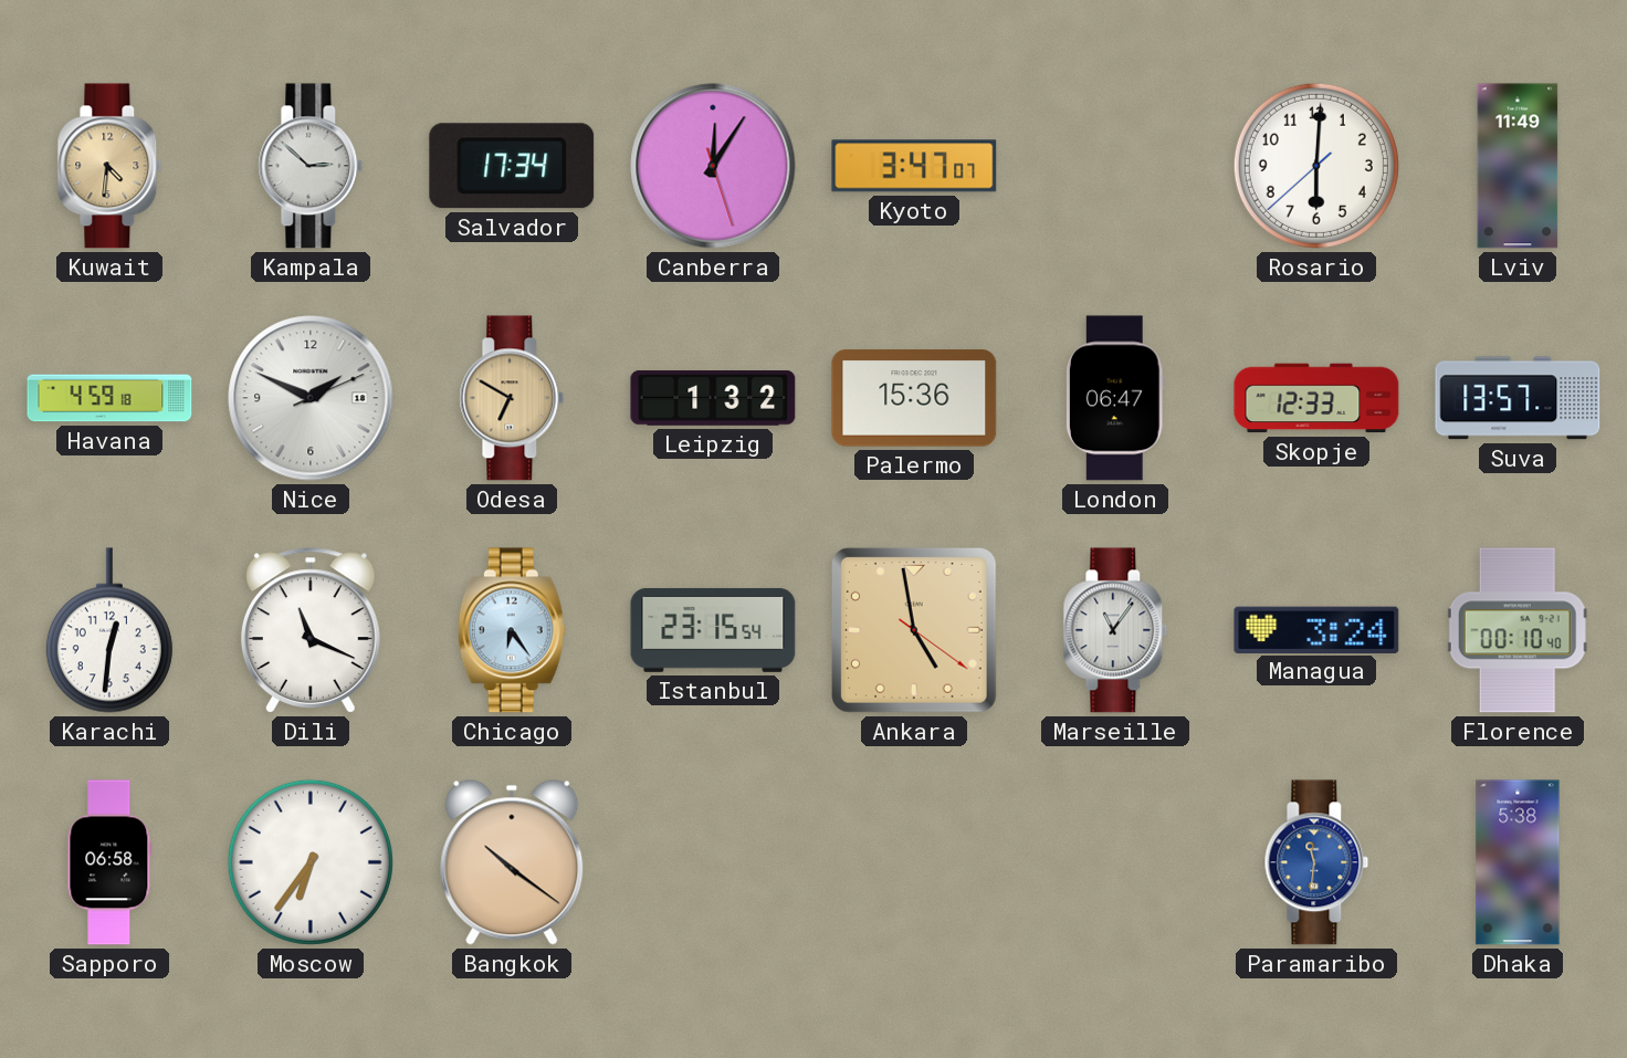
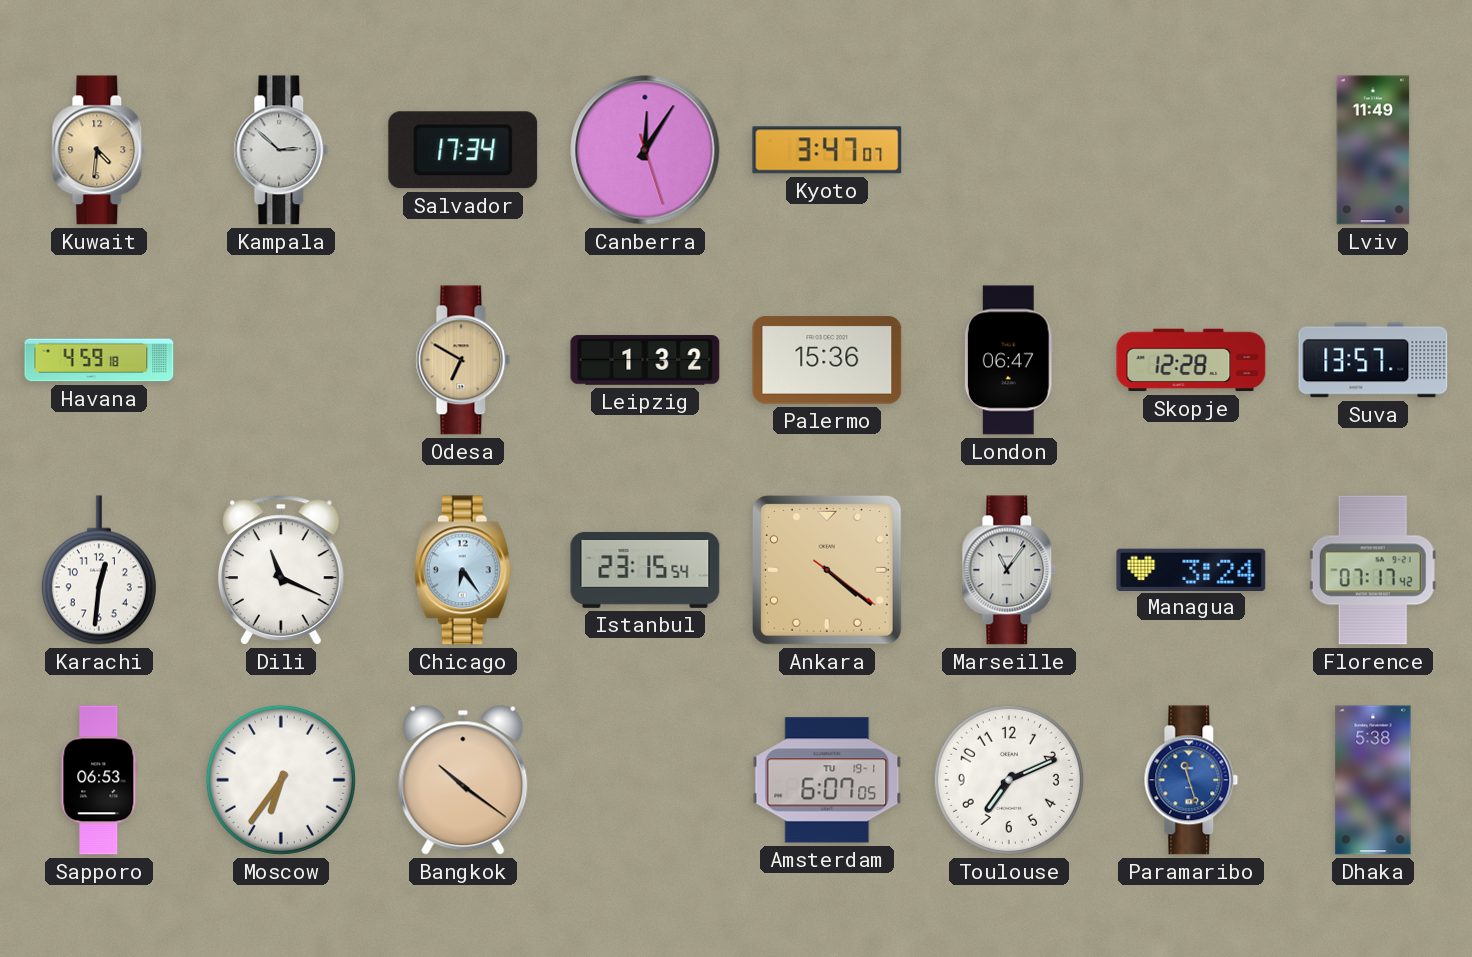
Rosario: 6:00 -> none (1316, 166)
Nice: 1:49 -> none (311, 398)
Skopje: 12:33 -> 12:28 (1191, 360)
Ankara: 4:58 -> 4:21 (827, 570)
Florence: 00:10 -> 07:17 (1373, 570)
Sapporo: 06:58 -> 06:53 (99, 780)
Amsterdam: none -> 6:07 (827, 780)
Toulouse: none -> 7:11 (1009, 780)
Paramaribo: 11:31 -> 11:27 (1191, 780)
